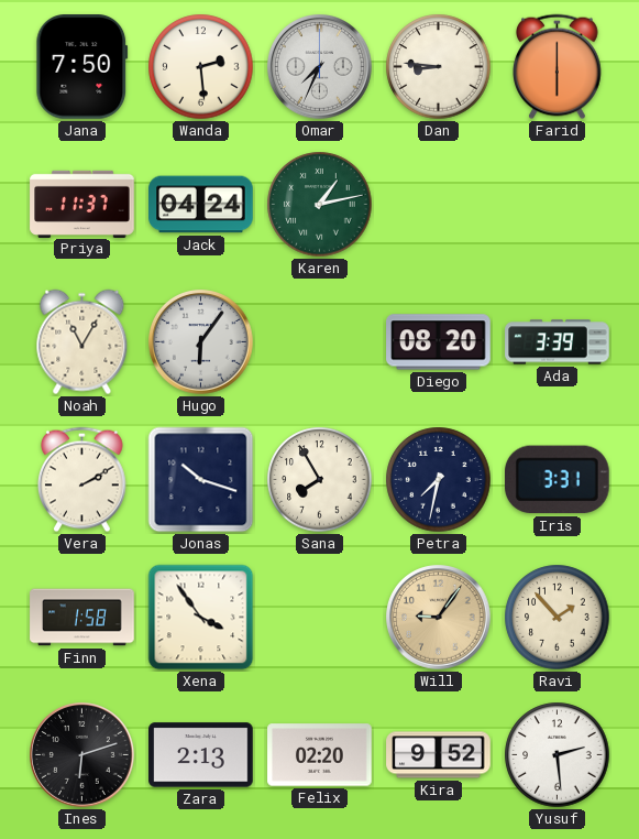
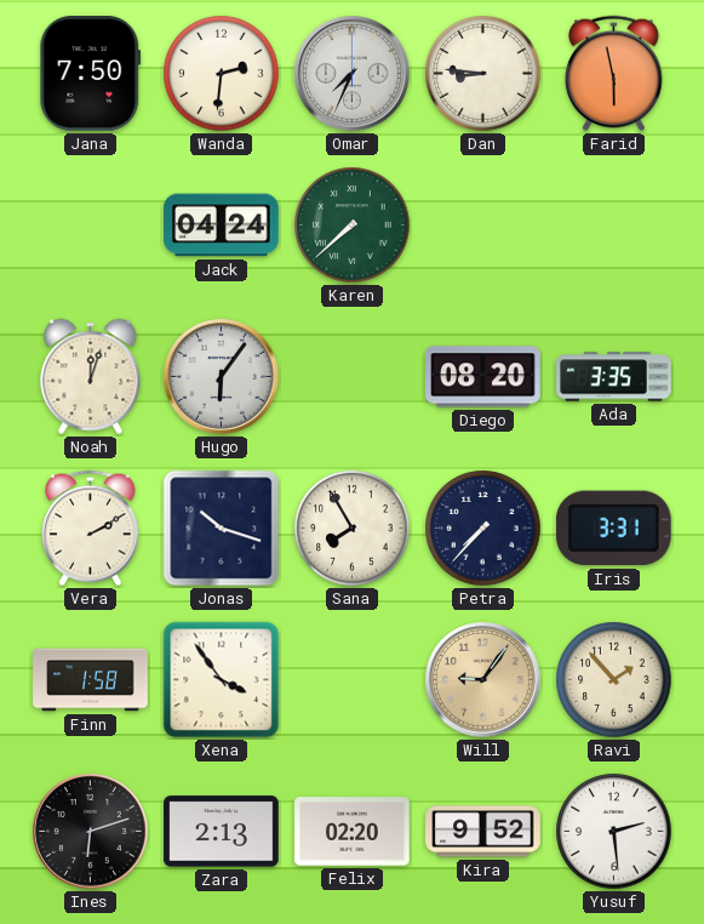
Wanda: 2:29 -> 2:31 (222, 74)
Farid: 6:00 -> 5:58 (614, 74)
Priya: 11:37 -> none (82, 204)
Karen: 1:13 -> 7:38 (353, 226)
Noah: 11:05 -> 12:03 (91, 377)
Ada: 3:39 -> 3:35 (614, 377)
Petra: 7:32 -> 7:37 (483, 529)
